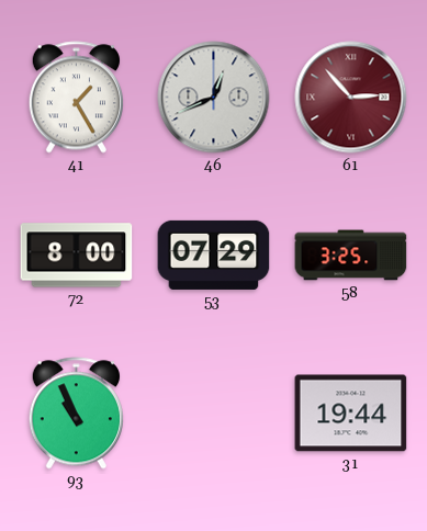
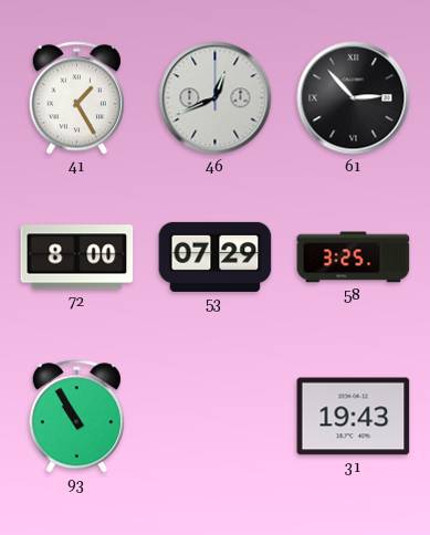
61 dial: burgundy -> black (354, 98)
93: 10:56 -> 10:55 (76, 417)
31: 19:44 -> 19:43 (354, 417)
